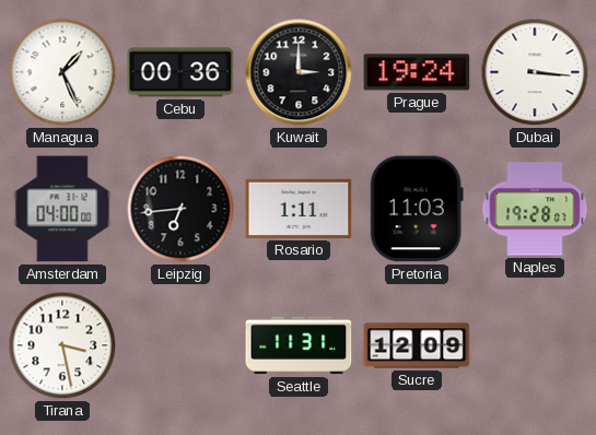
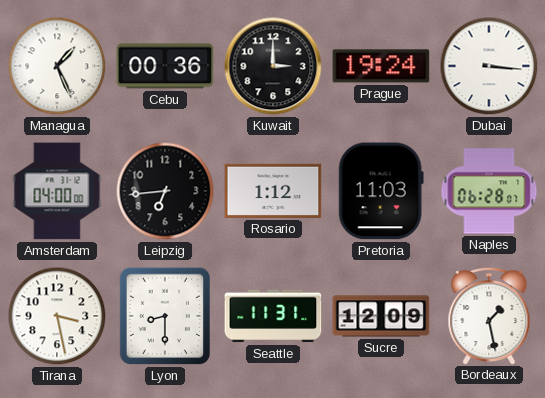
Rosario: 1:11 -> 1:12 (273, 191)
Naples: 19:28 -> 06:28 (489, 191)
Lyon: none -> 8:30 (164, 316)
Bordeaux: none -> 1:28 (489, 315)
